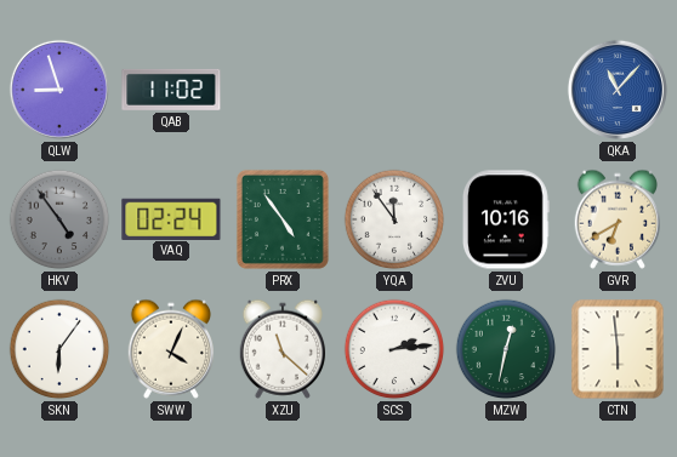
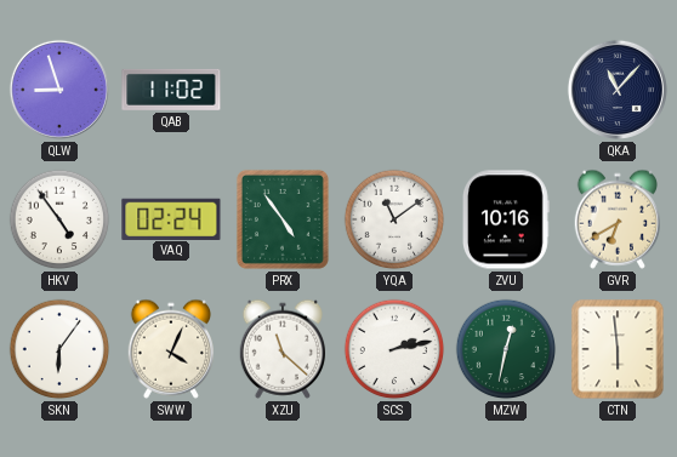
QKA dial: blue -> navy (618, 90)
HKV dial: grey -> white (59, 219)
YQA: 11:54 -> 11:09 (394, 219)
SCS: 2:14 -> 2:13 (394, 349)
